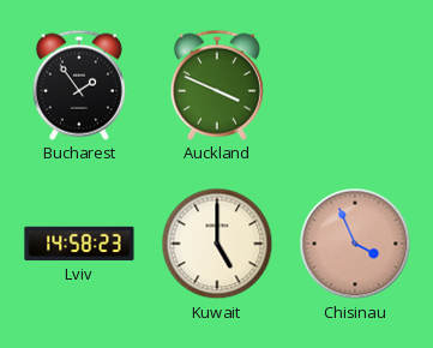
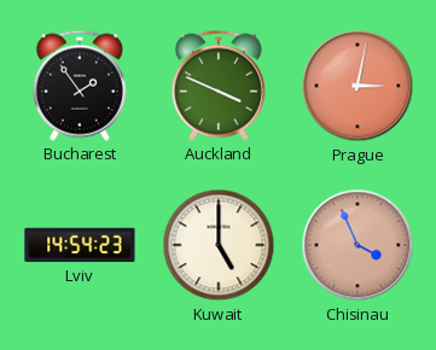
Prague: none -> 3:02 (357, 86)
Lviv: 14:58 -> 14:54 (80, 245)
